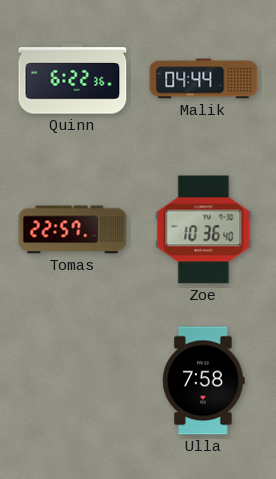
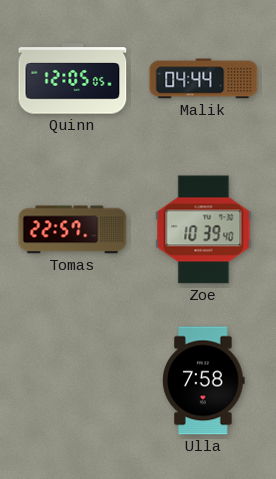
Quinn: 6:22 -> 12:05 (73, 79)
Zoe: 10:36 -> 10:39 (204, 230)
